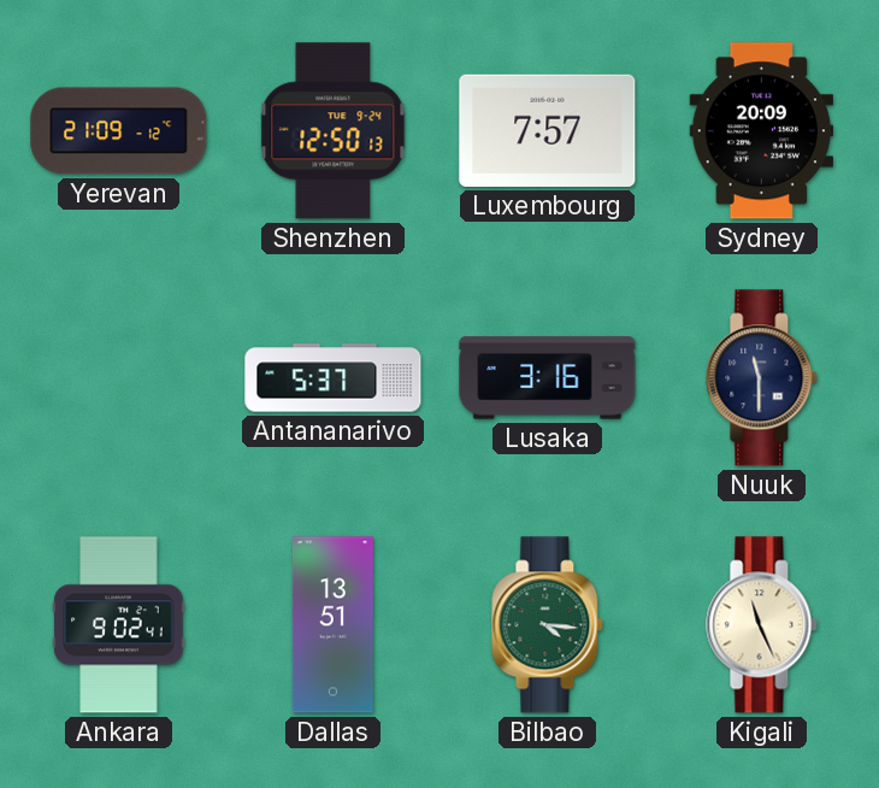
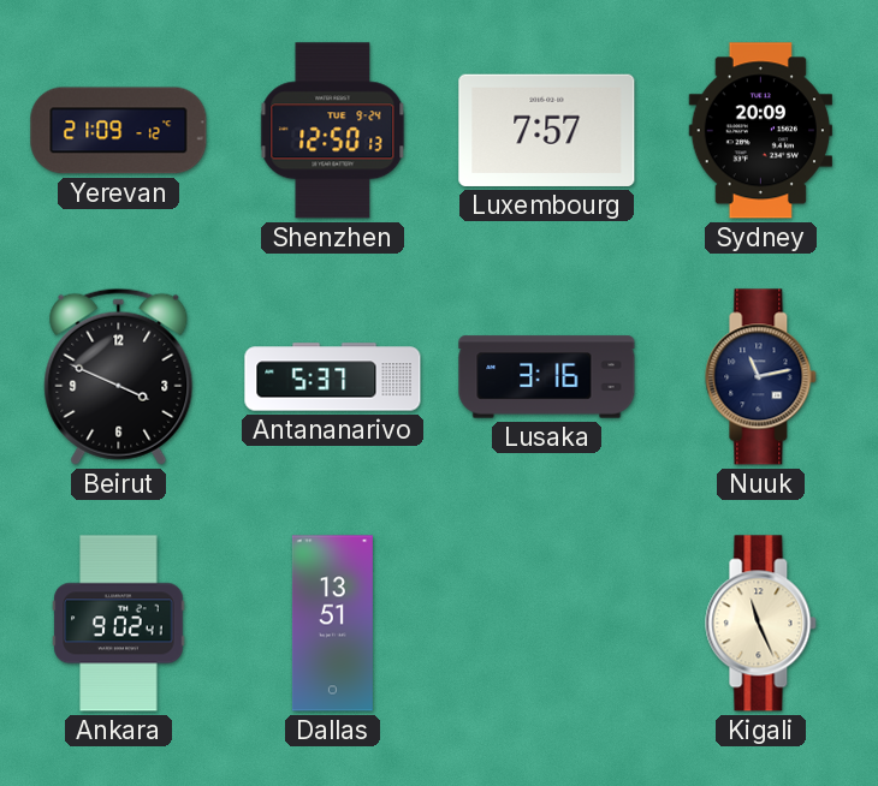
Beirut: none -> 3:49 (119, 376)
Nuuk: 11:30 -> 11:13 (761, 377)
Bilbao: 4:16 -> none (548, 625)
